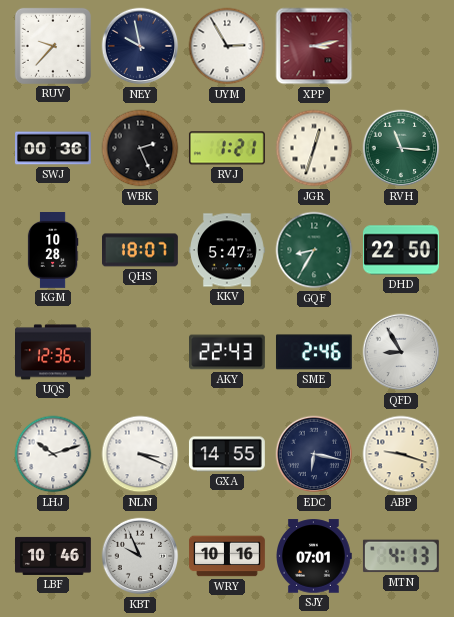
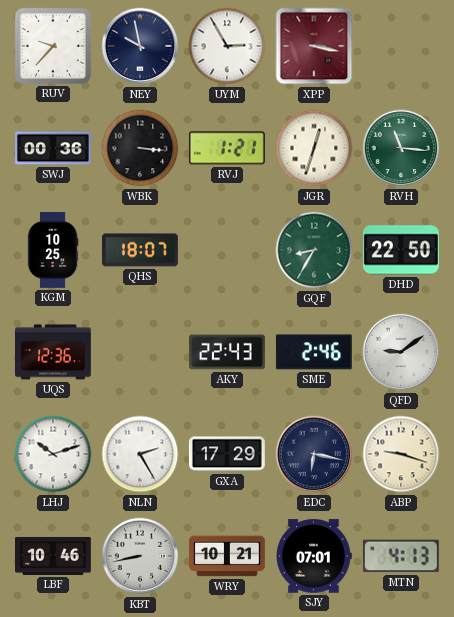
XPP: 3:13 -> 3:17 (314, 46)
WBK: 2:26 -> 3:16 (140, 148)
KGM: 10:28 -> 10:25 (53, 251)
KKV: 5:47 -> none (228, 250)
QFD: 8:55 -> 9:09 (401, 352)
NLN: 3:19 -> 2:25 (140, 454)
GXA: 14:55 -> 17:29 (227, 454)
KBT: 9:56 -> 8:43 (140, 556)
WRY: 10:16 -> 10:21 (228, 556)
